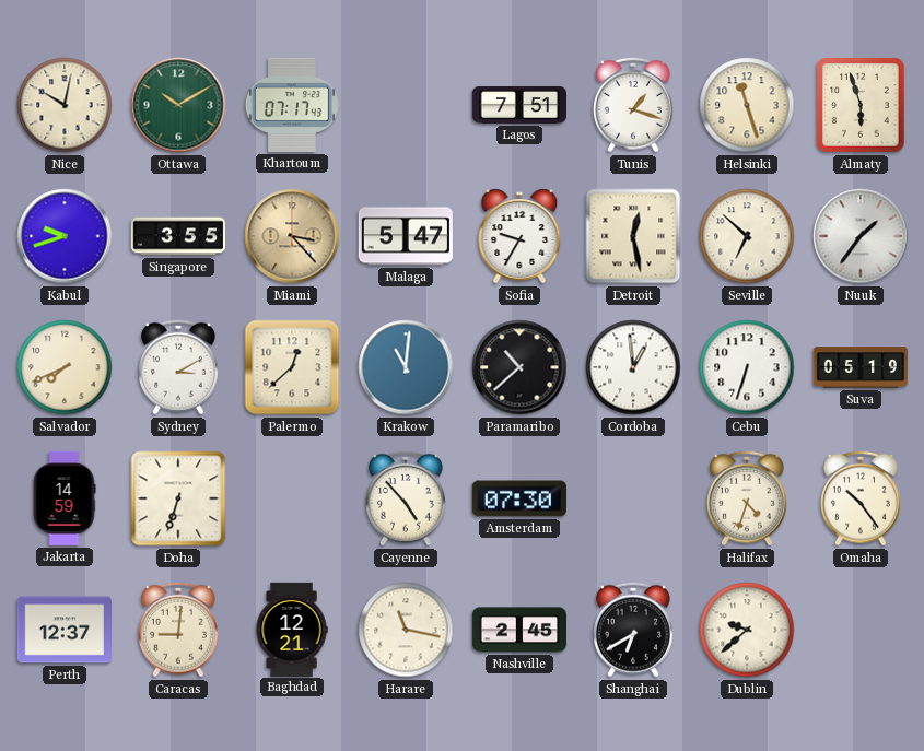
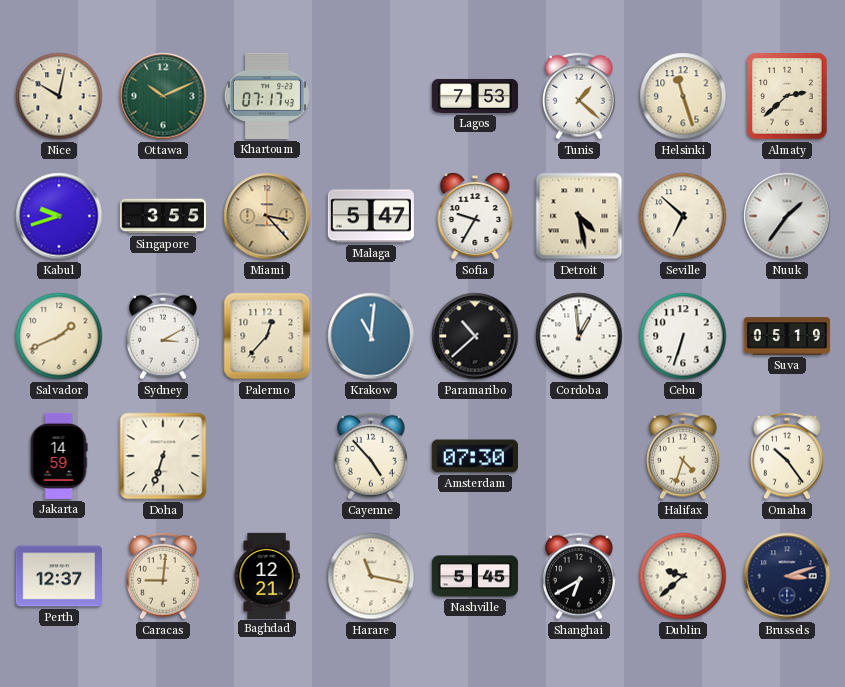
Ottawa: 10:10 -> 10:11 (163, 96)
Lagos: 7:51 -> 7:53 (474, 96)
Tunis: 1:18 -> 1:22 (580, 96)
Almaty: 5:57 -> 2:38 (787, 96)
Detroit: 12:28 -> 4:28 (579, 216)
Salvador: 7:41 -> 1:41 (59, 336)
Palermo: 12:38 -> 12:37 (267, 336)
Nashville: 2:45 -> 5:45 (475, 576)
Brussels: none -> 3:12 (787, 576)
